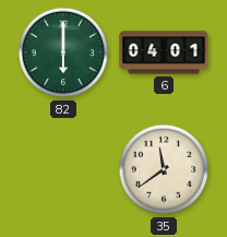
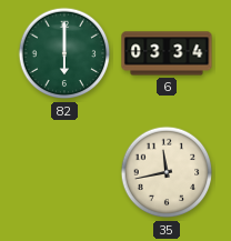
6: 04:01 -> 03:34 (167, 53)
35: 11:39 -> 11:43 (167, 172)
